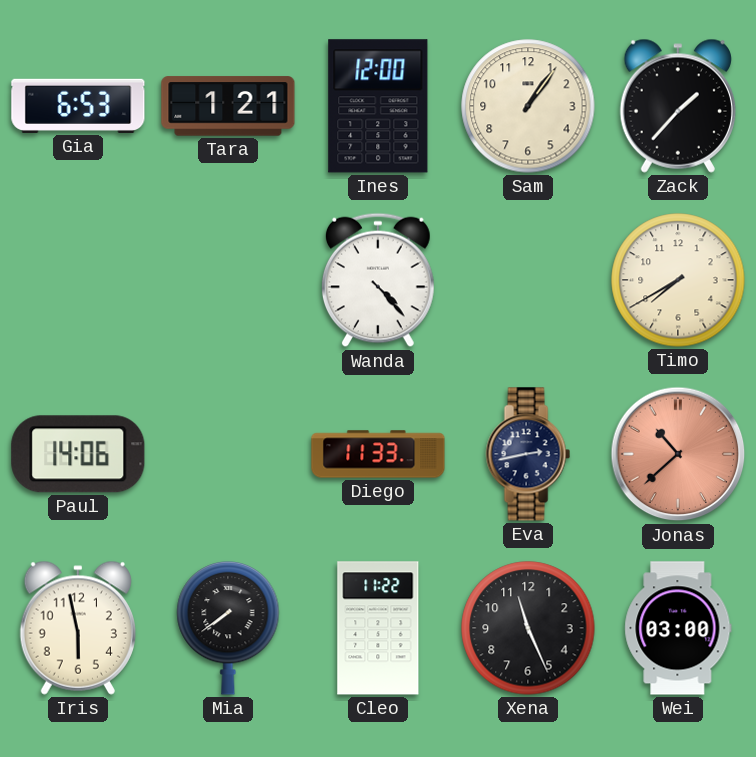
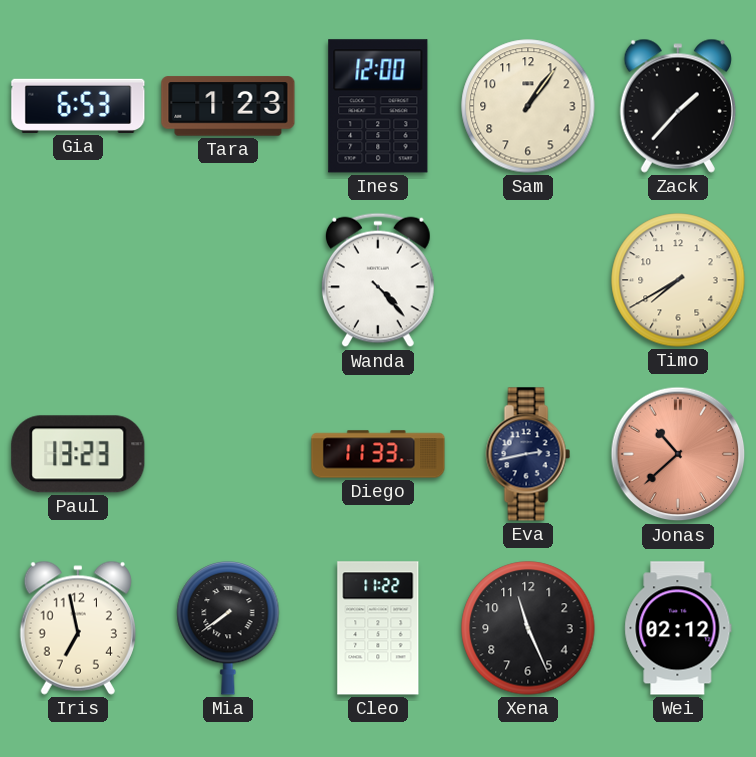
Tara: 1:21 -> 1:23 (228, 106)
Paul: 14:06 -> 13:23 (78, 454)
Iris: 5:58 -> 6:58 (78, 628)
Wei: 03:00 -> 02:12 (678, 628)
